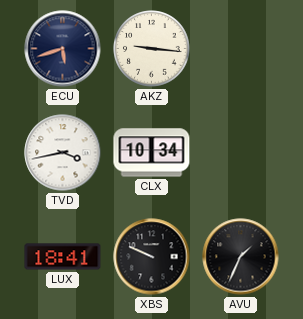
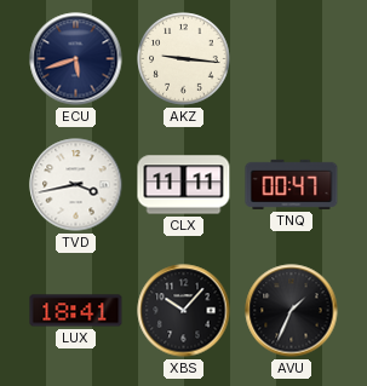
CLX: 10:34 -> 11:11 (184, 185)
TNQ: none -> 00:47 (292, 184)
XBS: 9:49 -> 10:07 (184, 311)
